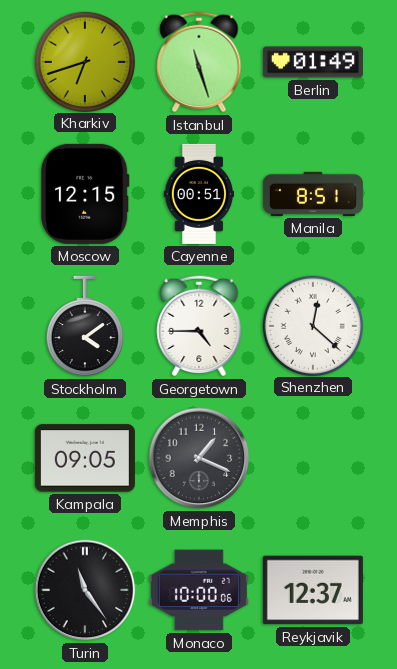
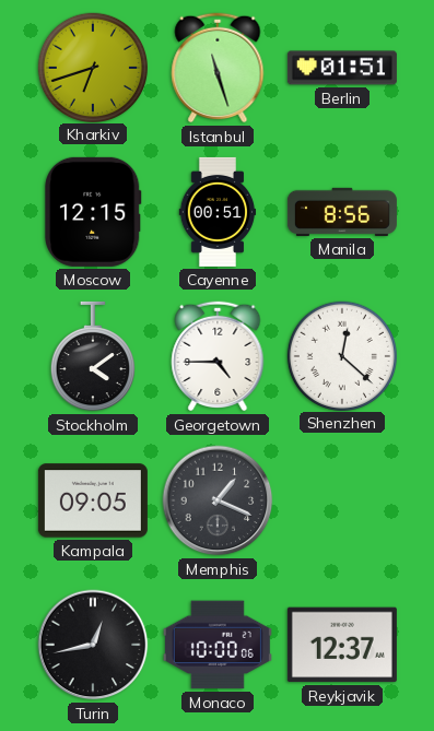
Berlin: 01:49 -> 01:51 (342, 68)
Manila: 8:51 -> 8:56 (342, 212)
Turin: 11:24 -> 12:43 (93, 645)
